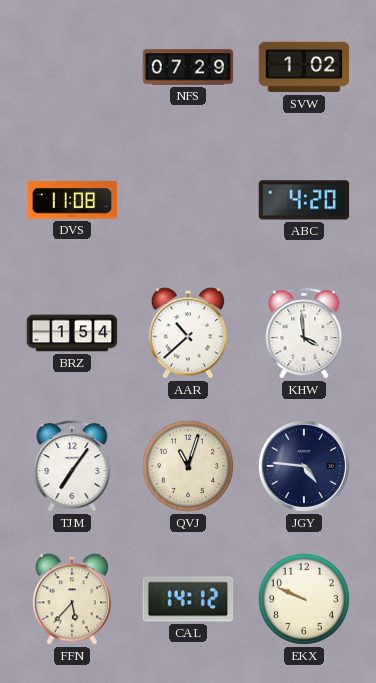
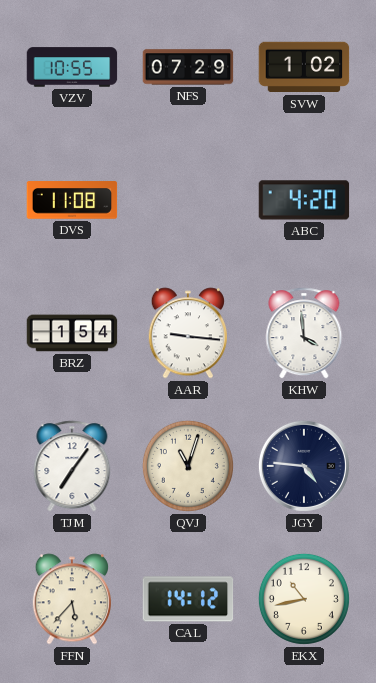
VZV: none -> 10:55 (72, 67)
AAR: 10:38 -> 9:16 (187, 333)
EKX: 9:49 -> 10:43 (304, 599)
